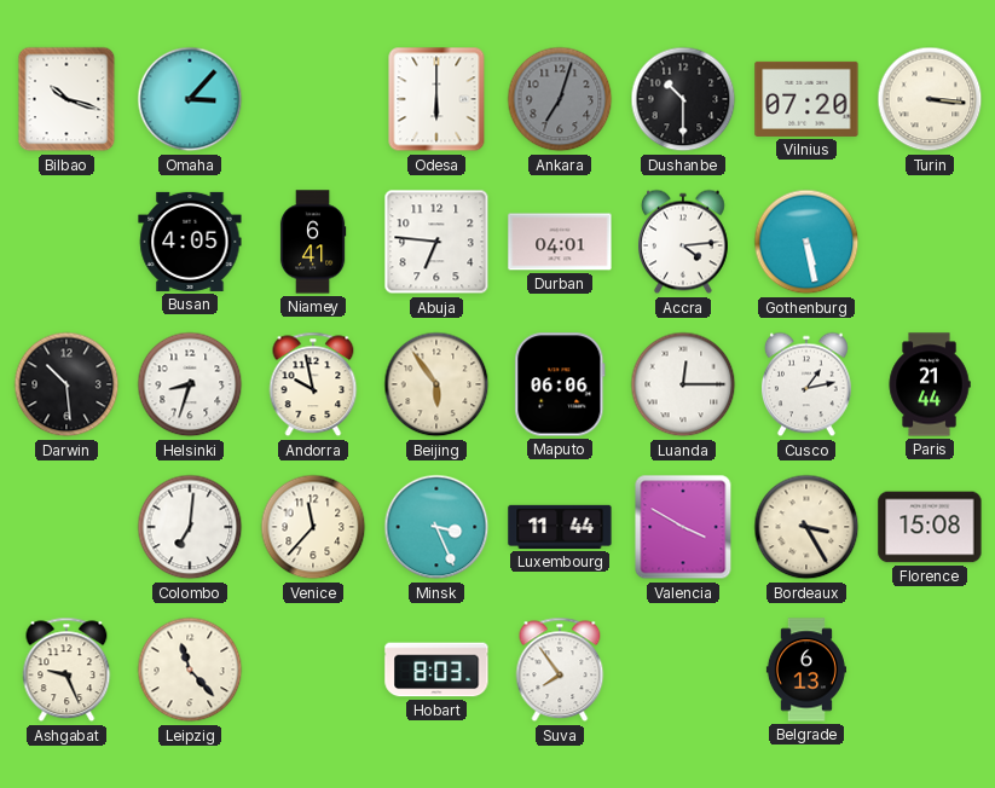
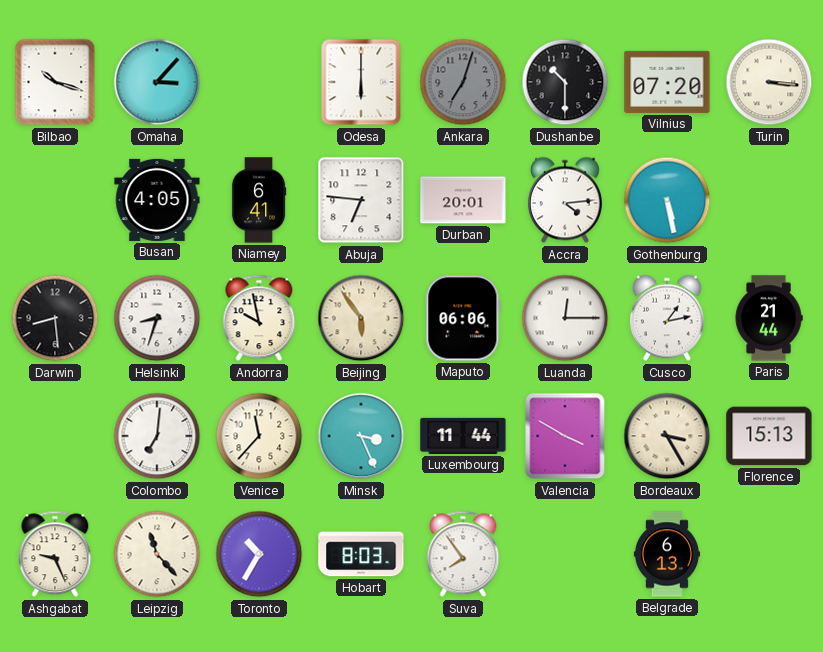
Durban: 04:01 -> 20:01 (463, 200)
Darwin: 10:29 -> 8:29 (55, 318)
Florence: 15:08 -> 15:13 (769, 436)
Toronto: none -> 10:35 (259, 554)
